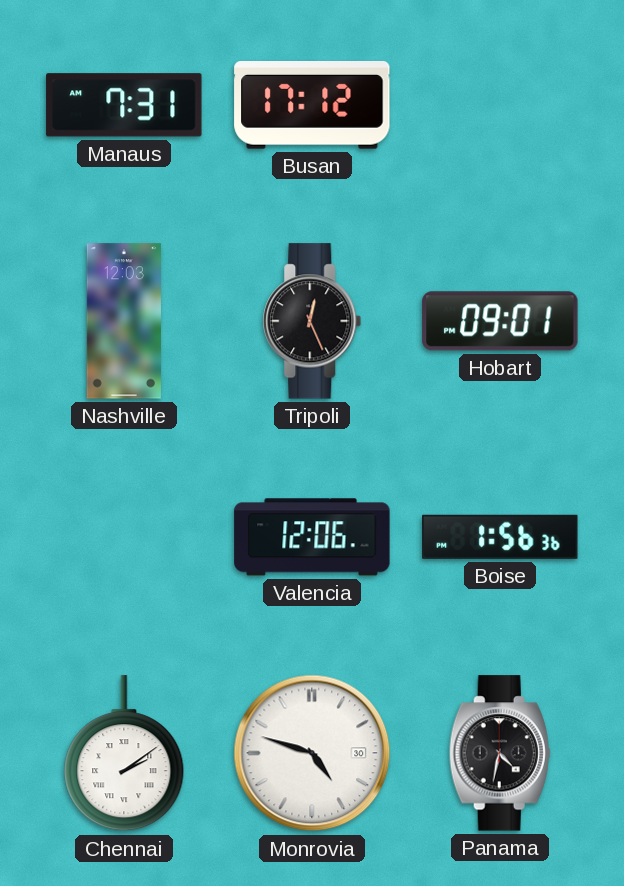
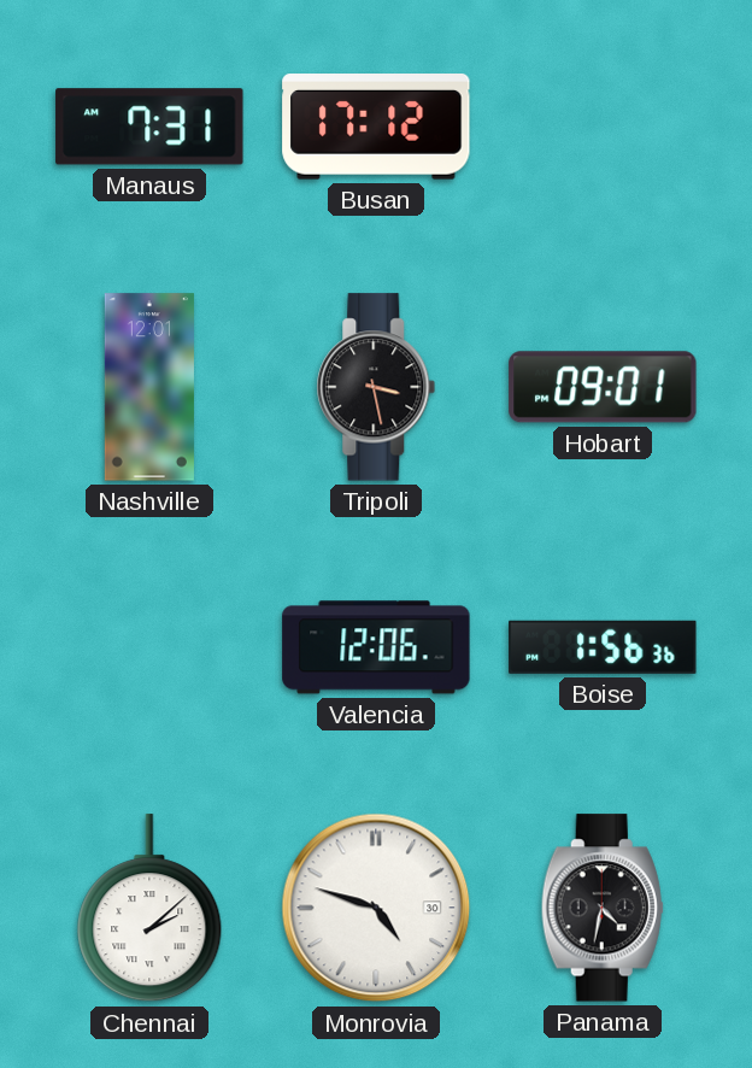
Nashville: 12:03 -> 12:01 (149, 387)
Tripoli: 12:26 -> 3:28 (376, 387)
Chennai: 2:09 -> 2:08 (149, 909)
